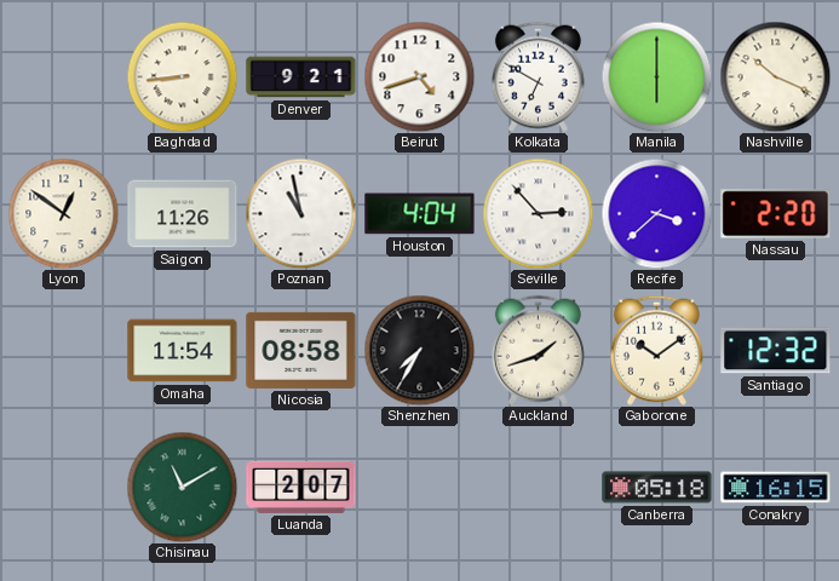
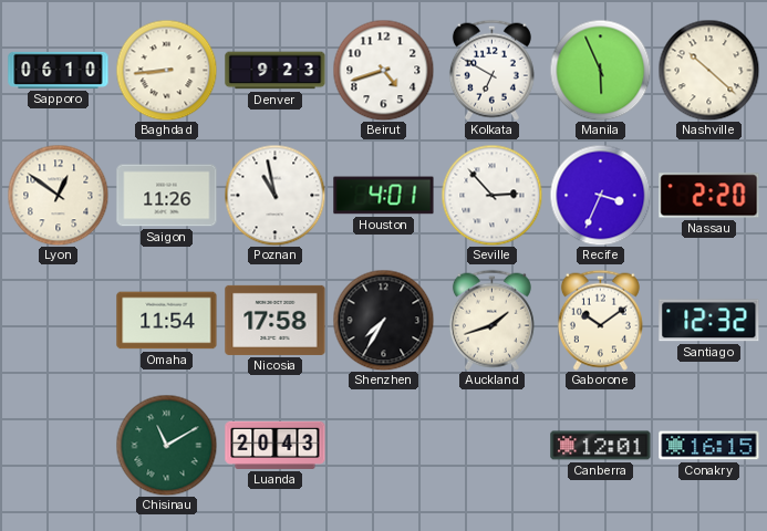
Sapporo: none -> 06:10 (59, 70)
Denver: 9:21 -> 9:23 (276, 71)
Manila: 6:00 -> 5:56 (600, 70)
Nashville: 10:19 -> 10:22 (708, 70)
Houston: 4:04 -> 4:01 (384, 196)
Recife: 3:38 -> 3:34 (600, 195)
Nicosia: 08:58 -> 17:58 (276, 320)
Luanda: 2:07 -> 20:43 (276, 445)
Canberra: 05:18 -> 12:01 (601, 446)
